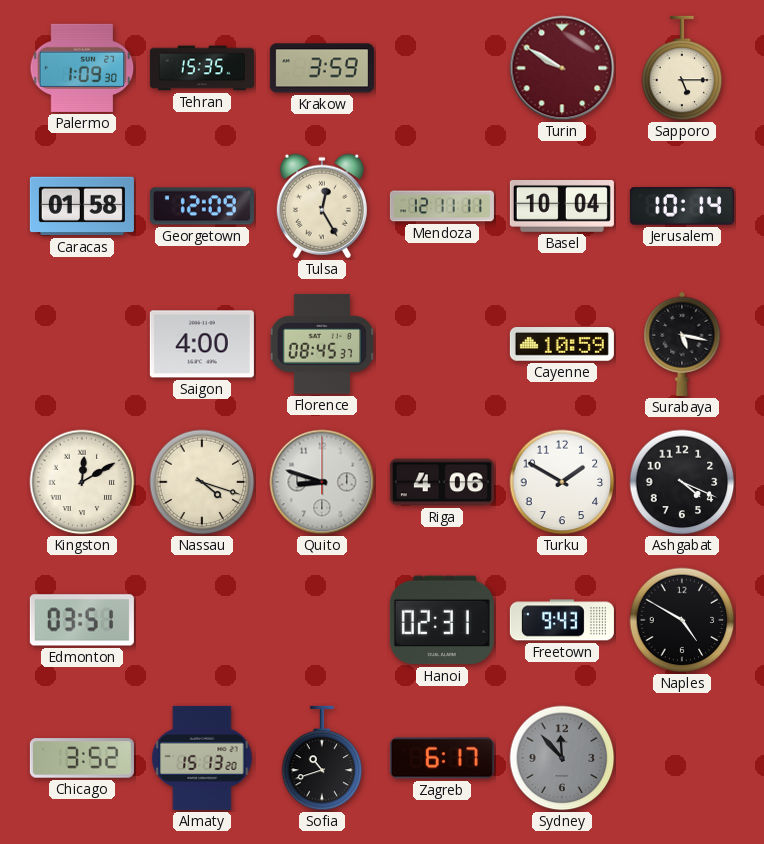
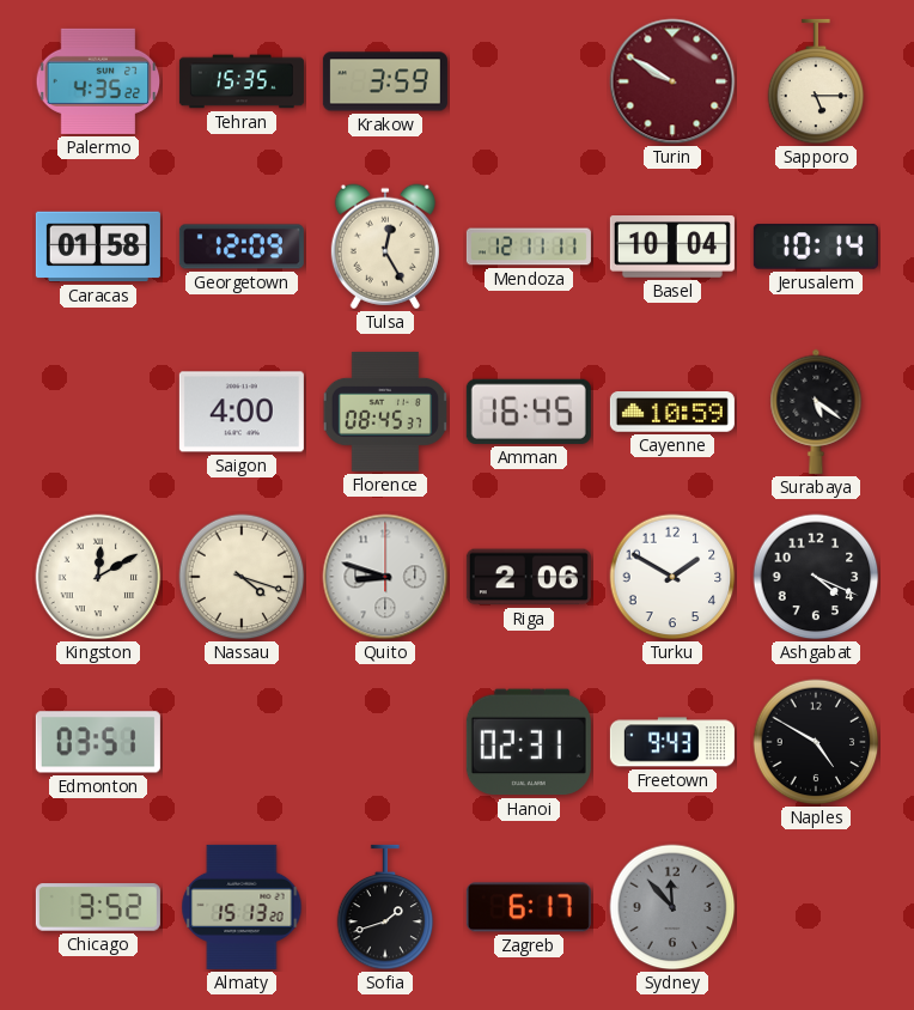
Palermo: 1:09 -> 4:35 (98, 81)
Amman: none -> 16:45 (529, 412)
Surabaya: 5:17 -> 5:21 (816, 412)
Riga: 4:06 -> 2:06 (529, 577)
Sofia: 10:42 -> 1:42 (385, 907)
